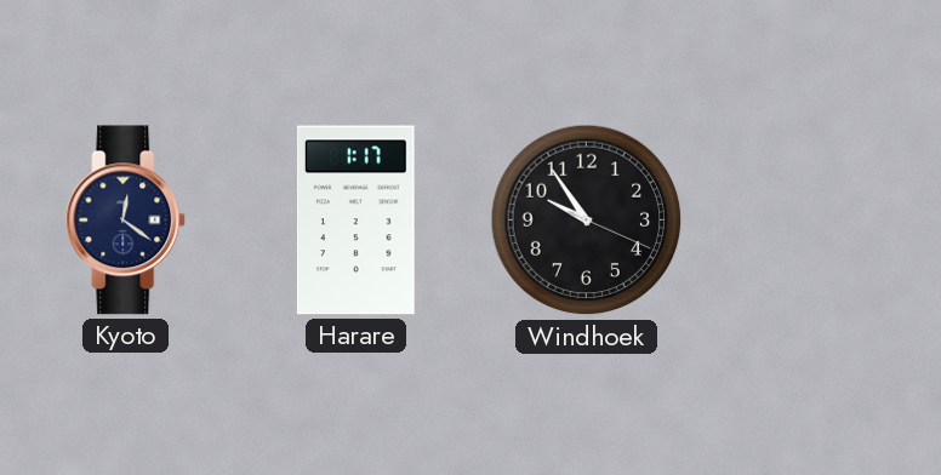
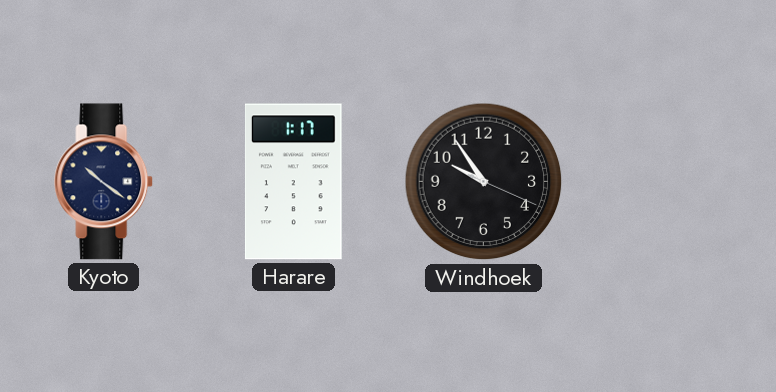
Kyoto: 12:21 -> 10:21 (104, 182)
